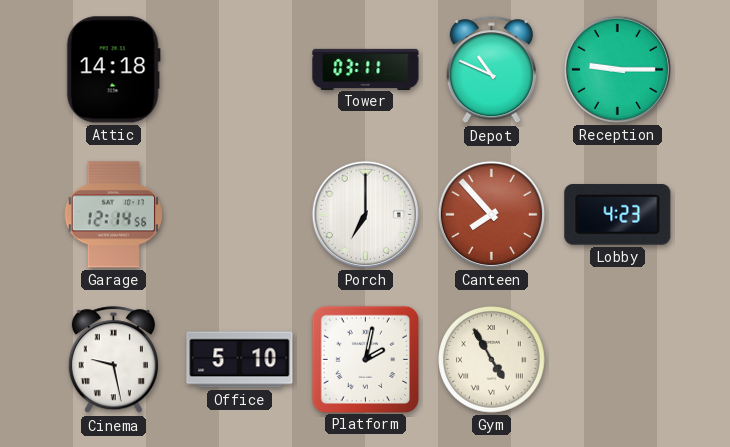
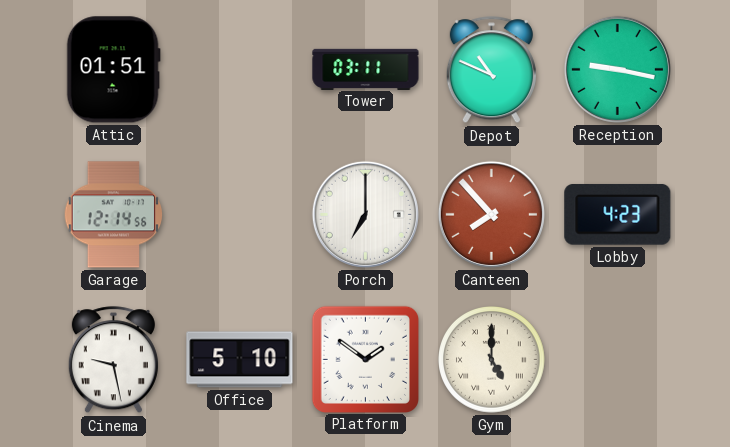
Attic: 14:18 -> 01:51 (113, 70)
Reception: 9:15 -> 9:17 (617, 69)
Platform: 2:02 -> 1:51 (365, 359)
Gym: 4:55 -> 5:00 (492, 360)
